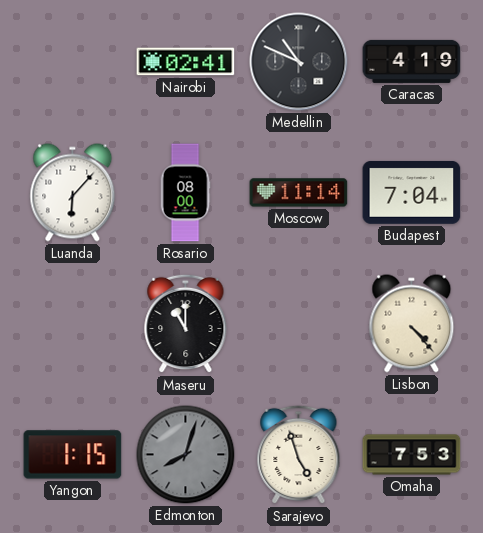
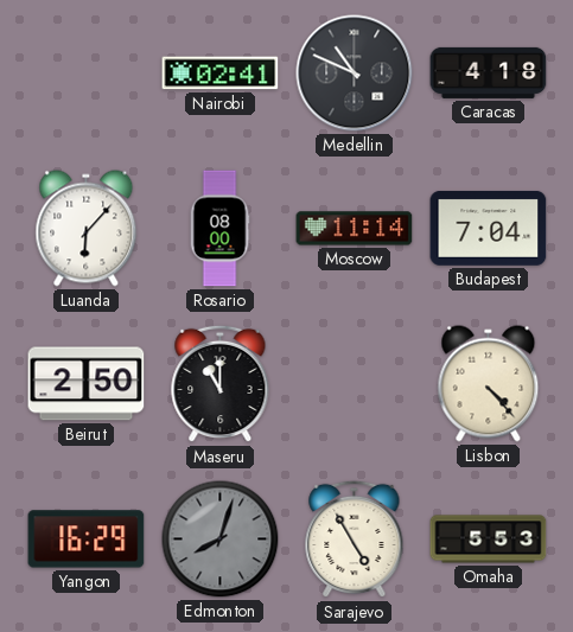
Caracas: 4:19 -> 4:18 (489, 72)
Beirut: none -> 2:50 (87, 384)
Yangon: 1:15 -> 16:29 (87, 540)
Sarajevo: 4:57 -> 4:55 (355, 540)
Omaha: 7:53 -> 5:53 (489, 540)
